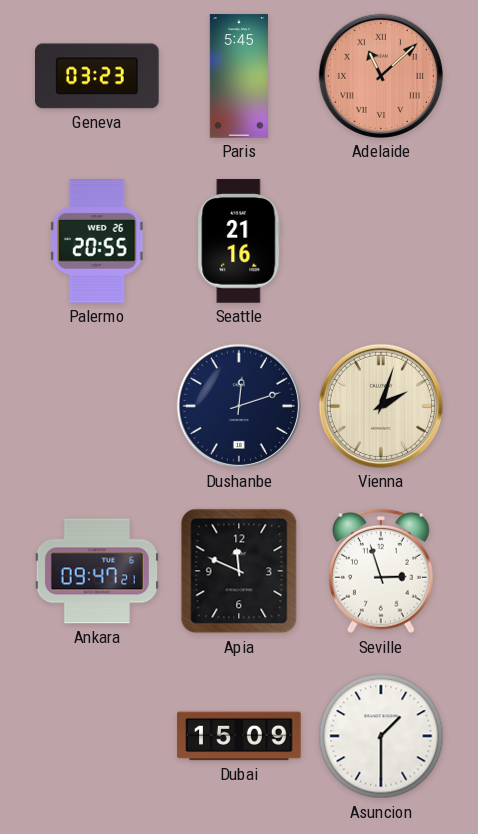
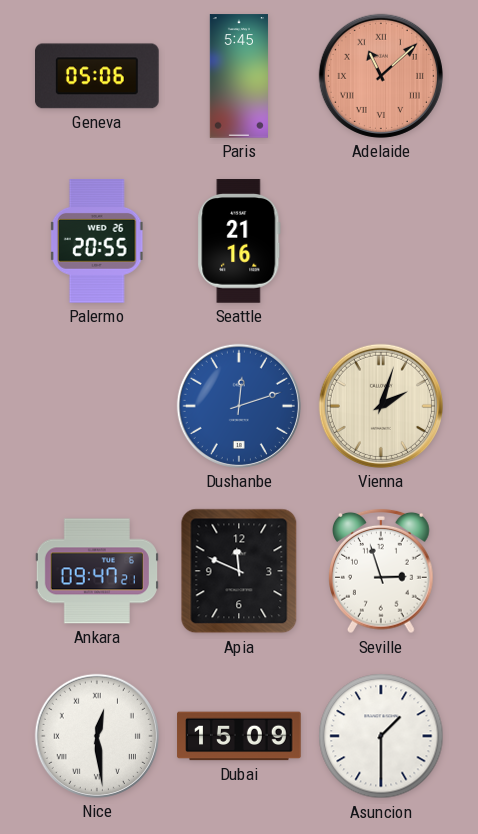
Geneva: 03:23 -> 05:06 (98, 76)
Dushanbe dial: navy -> blue (239, 406)
Nice: none -> 12:29 (97, 736)
